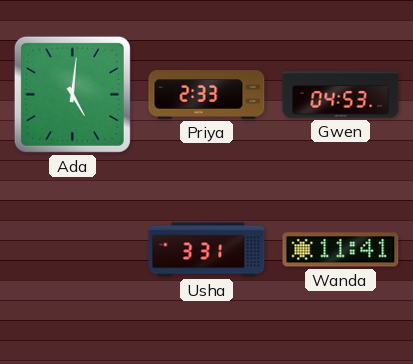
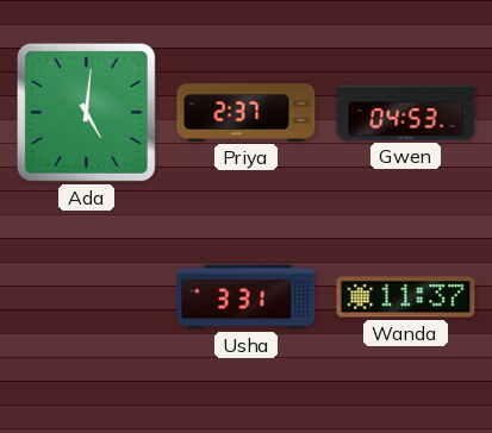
Priya: 2:33 -> 2:37 (247, 113)
Wanda: 11:41 -> 11:37 (406, 297)
